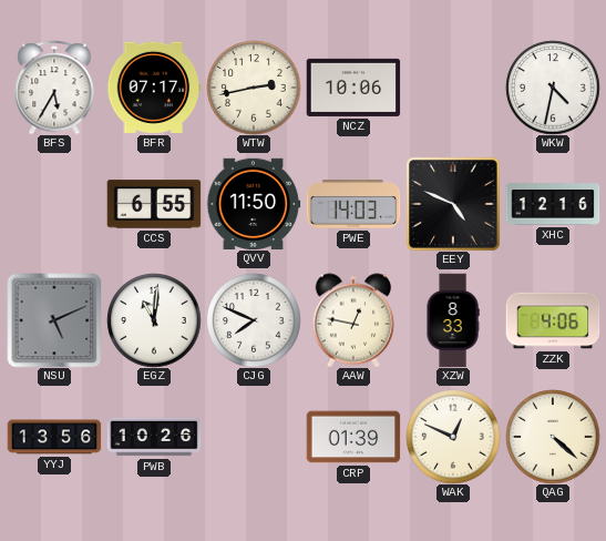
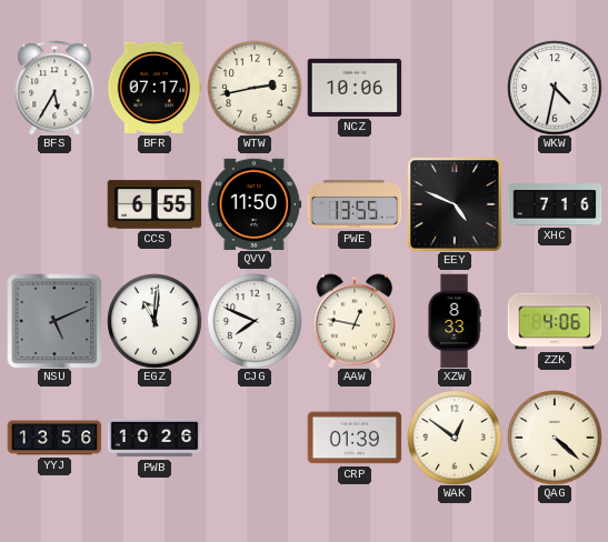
PWE: 14:03 -> 13:55 (355, 204)
XHC: 12:16 -> 7:16 (555, 204)
WAK: 12:49 -> 12:51 (455, 438)
